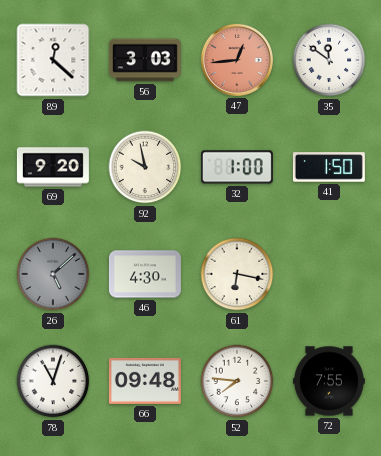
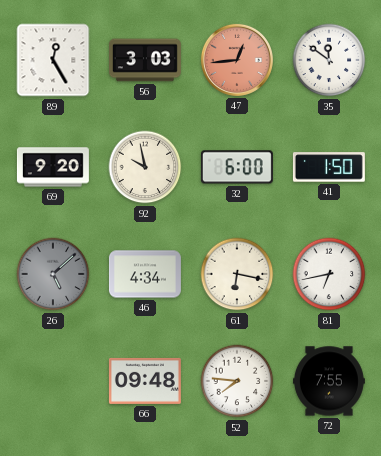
89: 12:22 -> 12:25 (53, 60)
32: 1:00 -> 6:00 (237, 167)
46: 4:30 -> 4:34 (145, 274)
81: none -> 6:43 (329, 274)
78: 11:03 -> none (53, 381)
